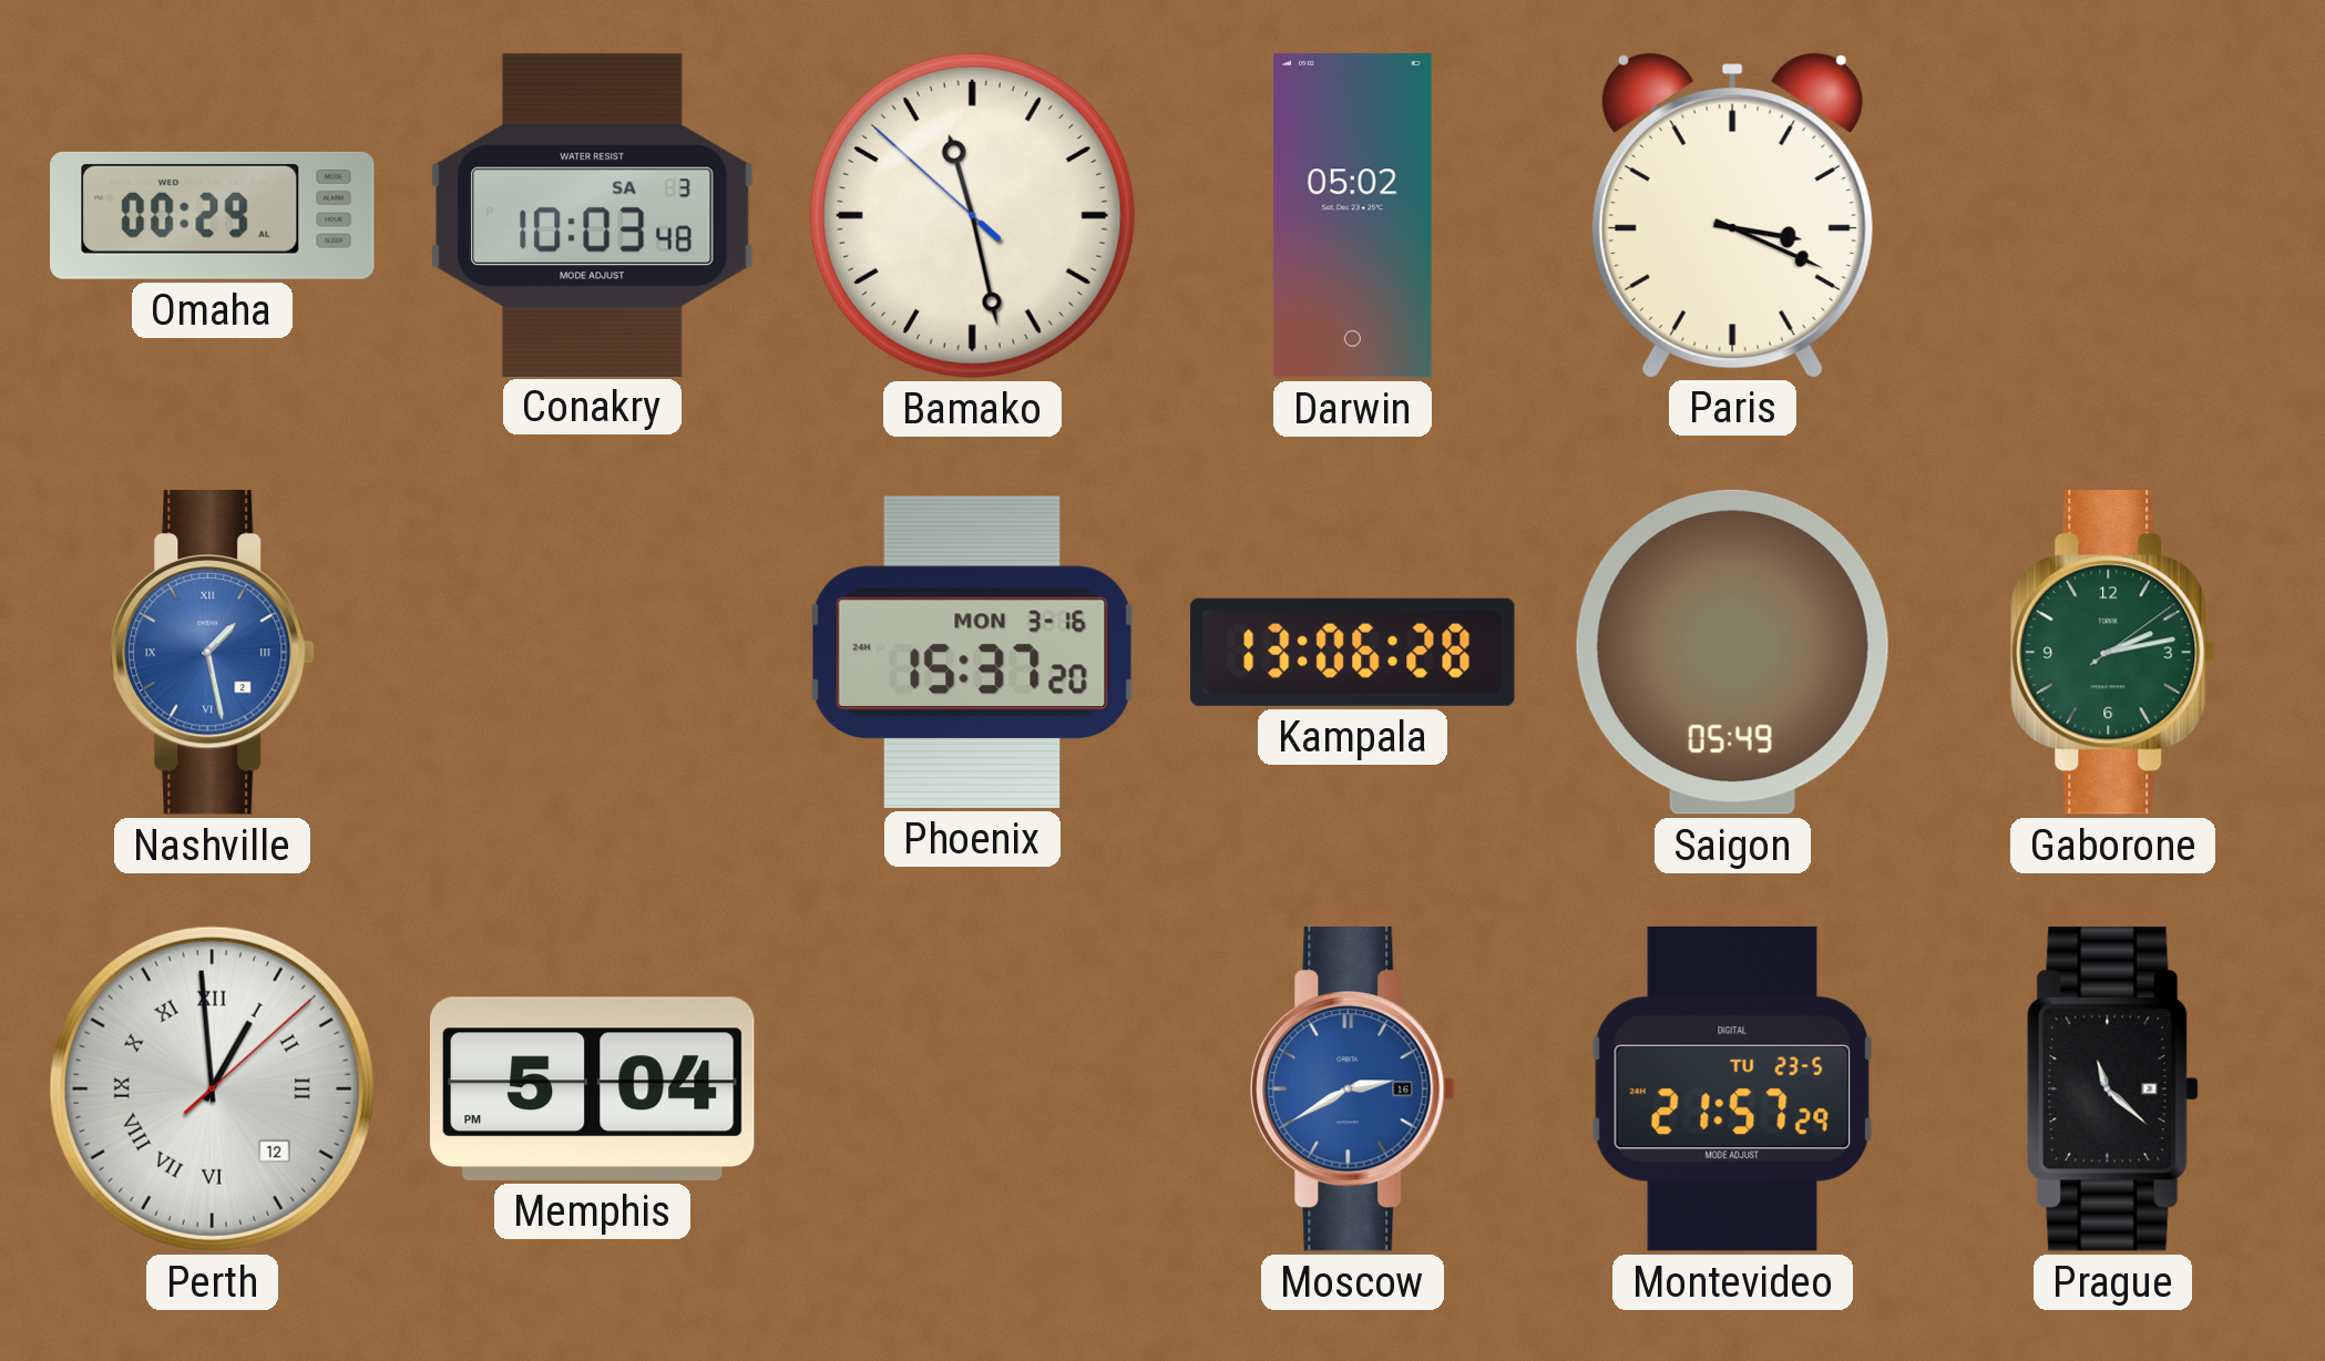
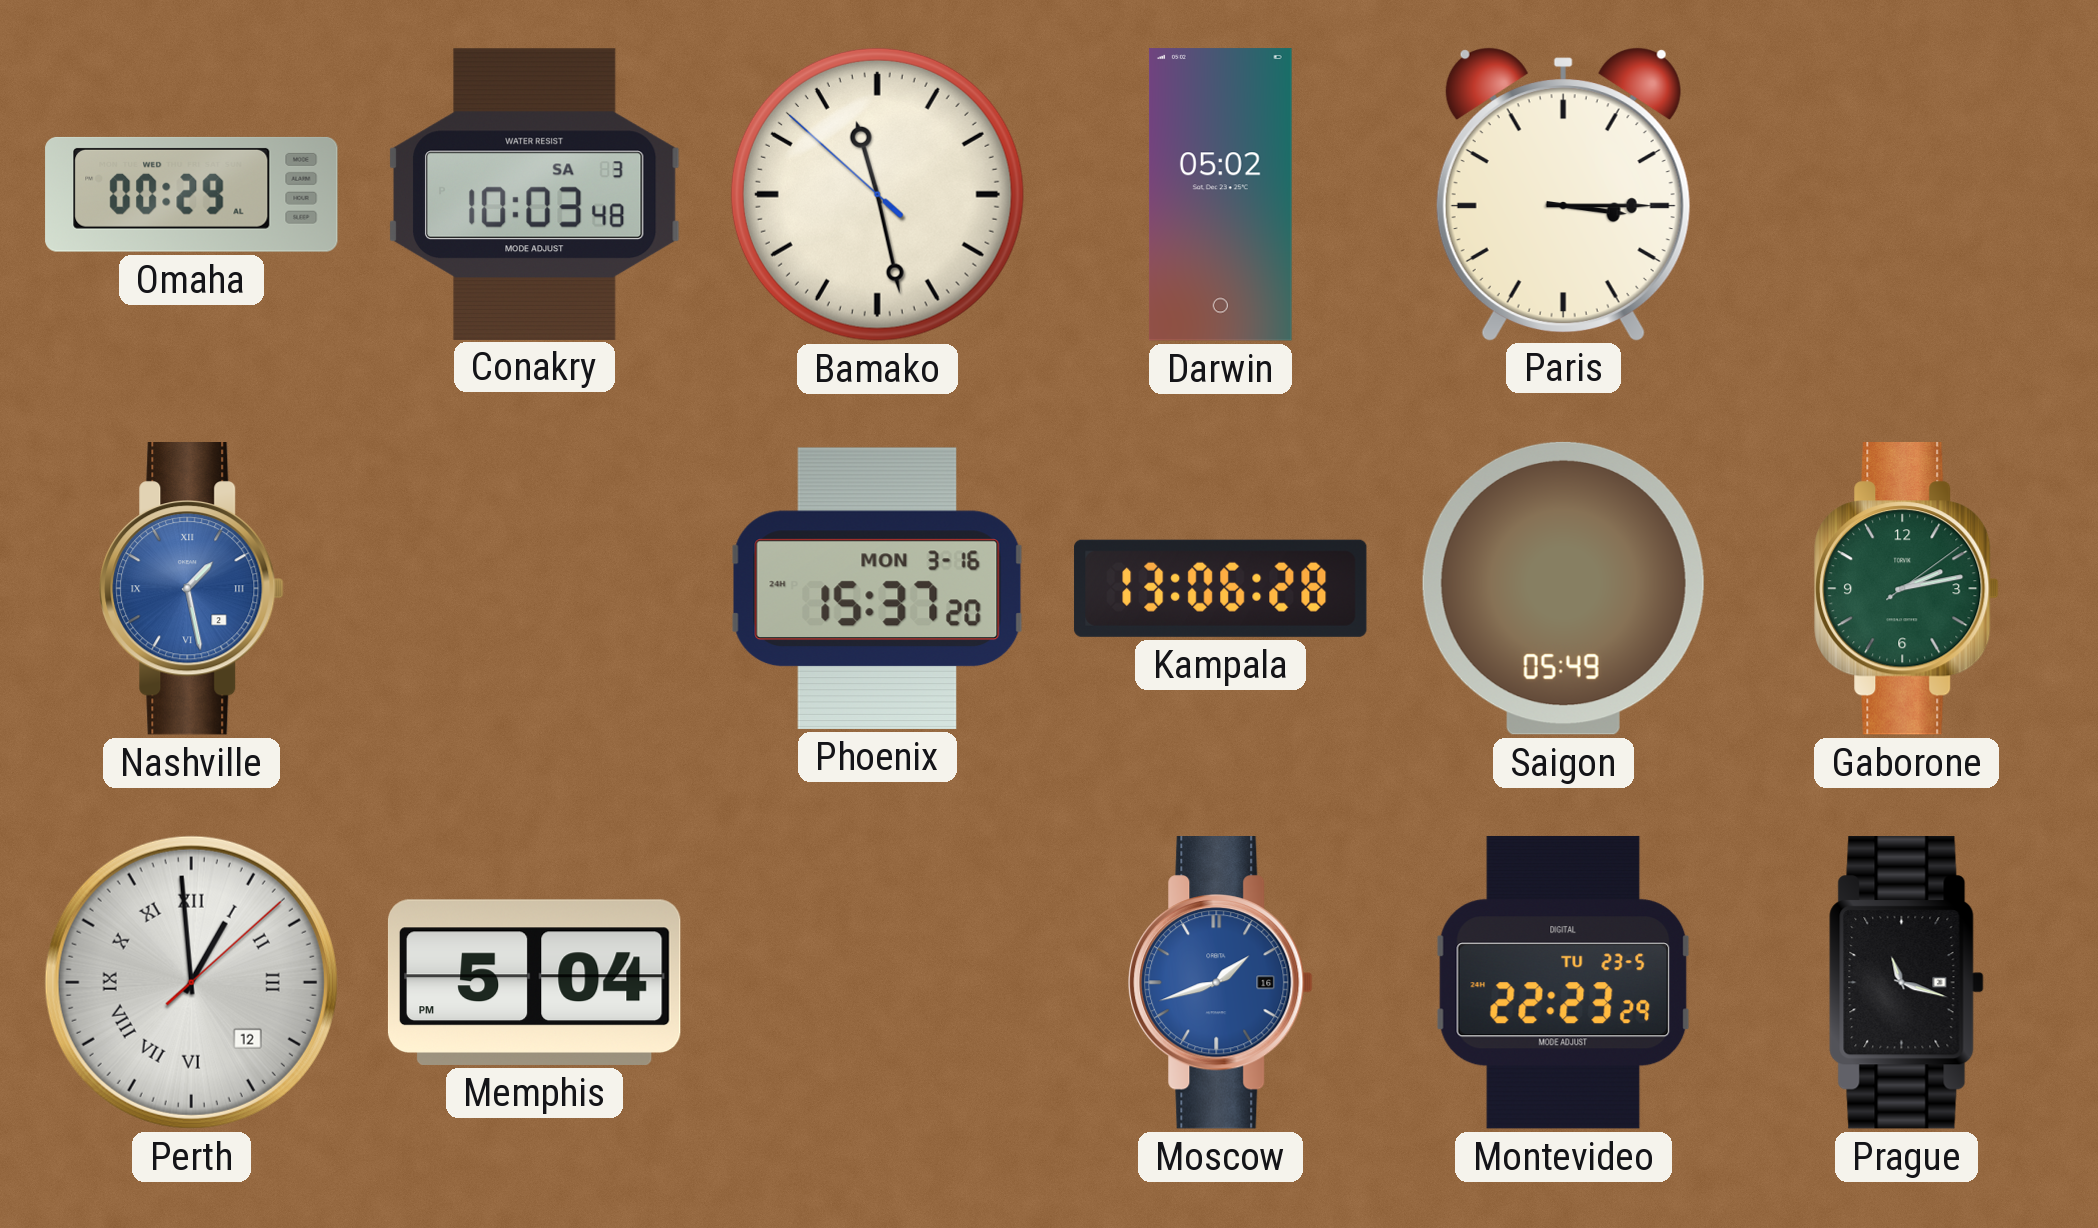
Paris: 3:19 -> 3:15 (1563, 194)
Moscow: 2:40 -> 1:42 (1221, 983)
Montevideo: 21:57 -> 22:23 (1564, 982)
Prague: 11:22 -> 11:18 (1907, 983)
